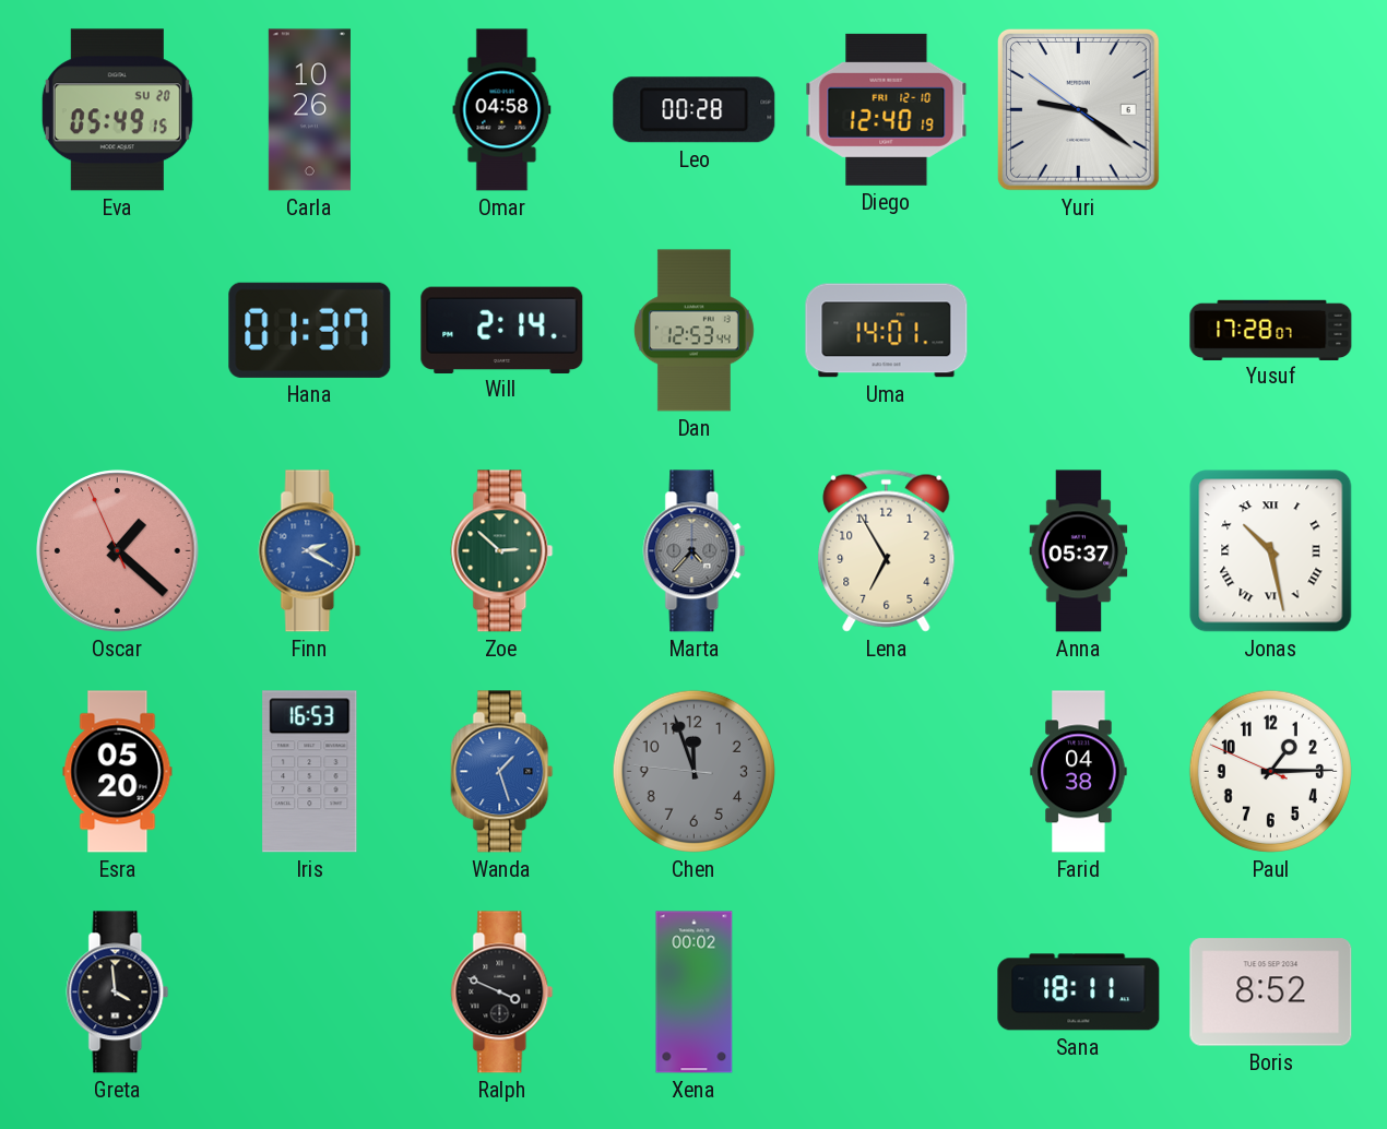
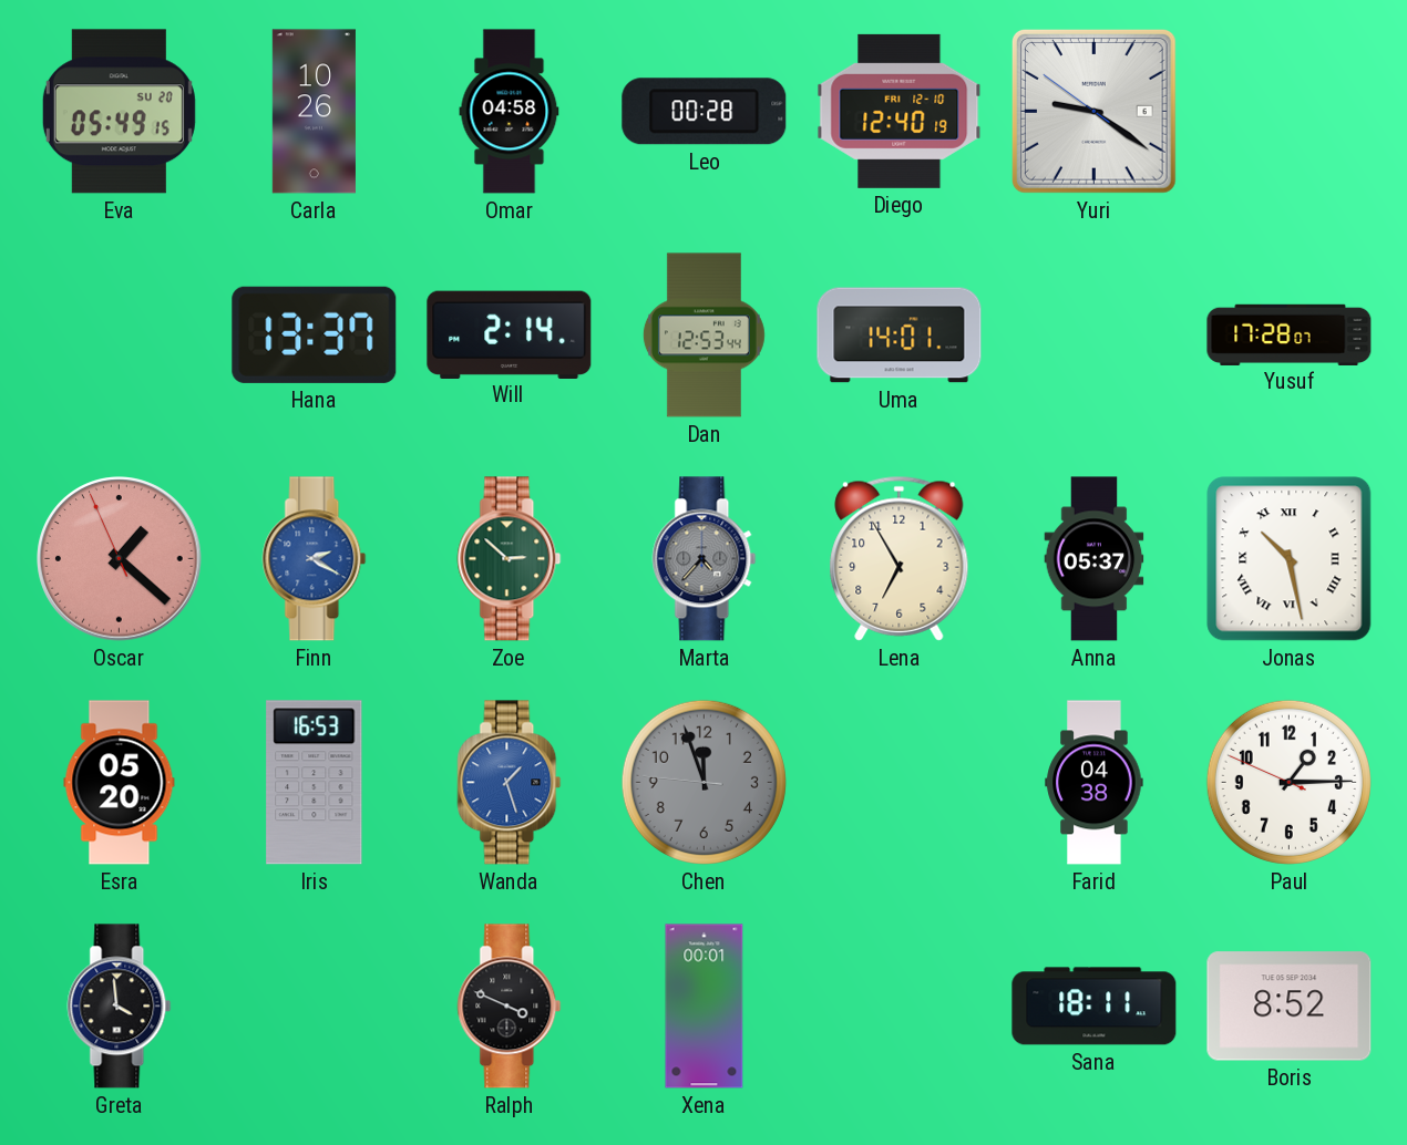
Hana: 01:37 -> 13:37 (315, 334)
Xena: 00:02 -> 00:01 (705, 1007)
